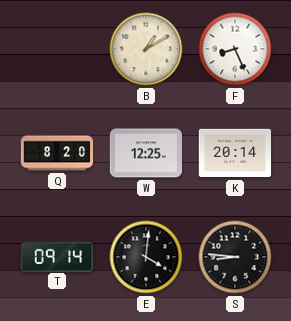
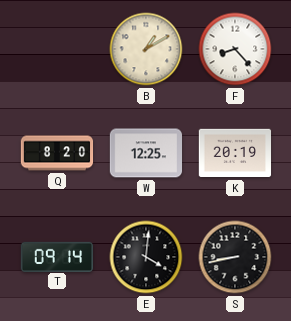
F: 8:26 -> 8:23 (235, 49)
K: 20:14 -> 20:19 (235, 153)
S: 8:46 -> 8:43 (235, 257)
